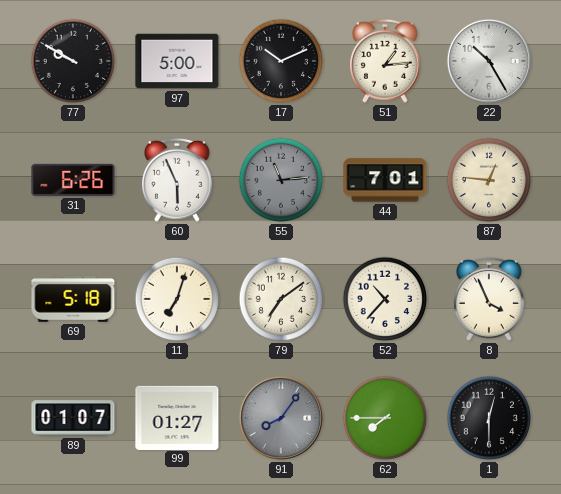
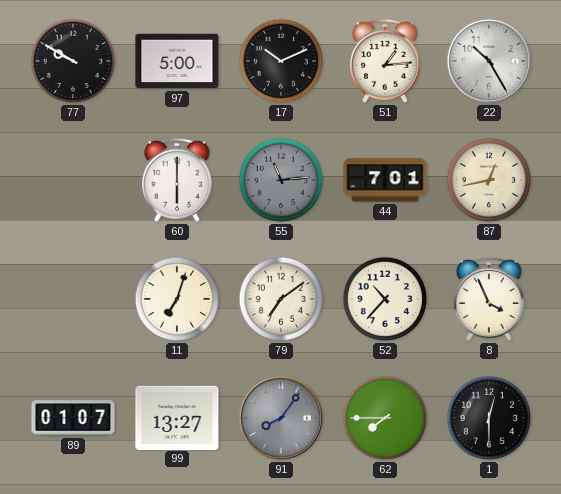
31: 6:26 -> none (73, 180)
60: 5:56 -> 6:00 (177, 180)
87: 12:46 -> 12:43 (489, 180)
69: 5:18 -> none (73, 299)
99: 01:27 -> 13:27 (177, 417)
